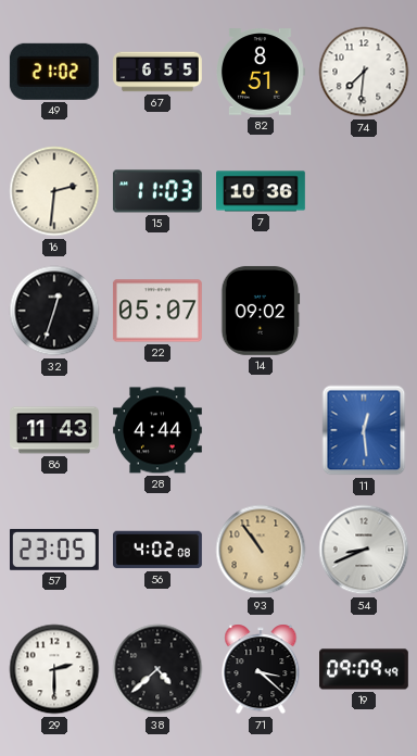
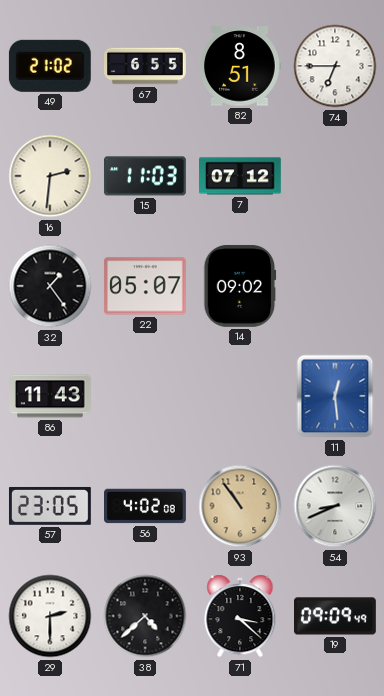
74: 7:31 -> 6:45 (335, 66)
7: 10:36 -> 07:12 (241, 176)
32: 12:33 -> 1:24 (50, 286)
28: 4:44 -> none (159, 430)
